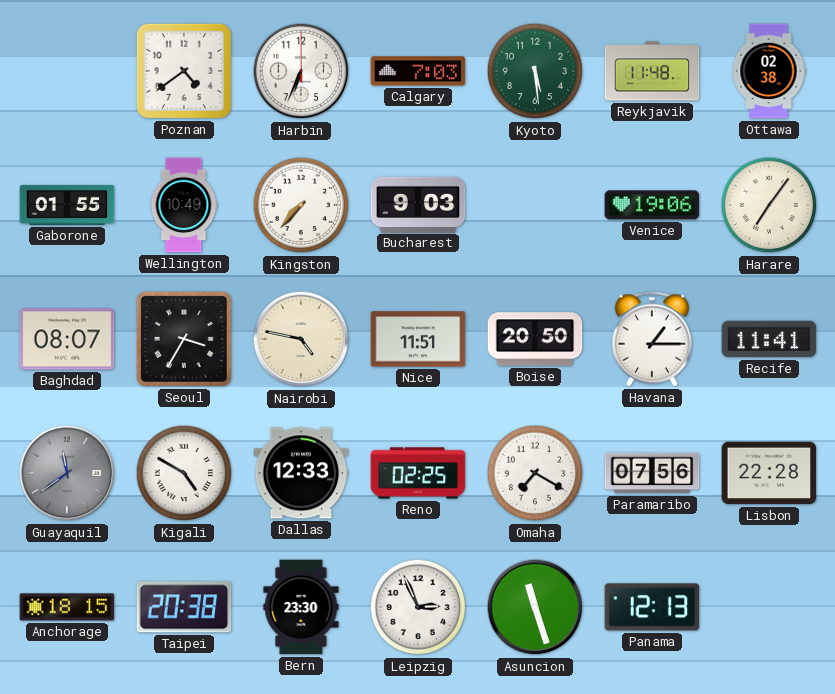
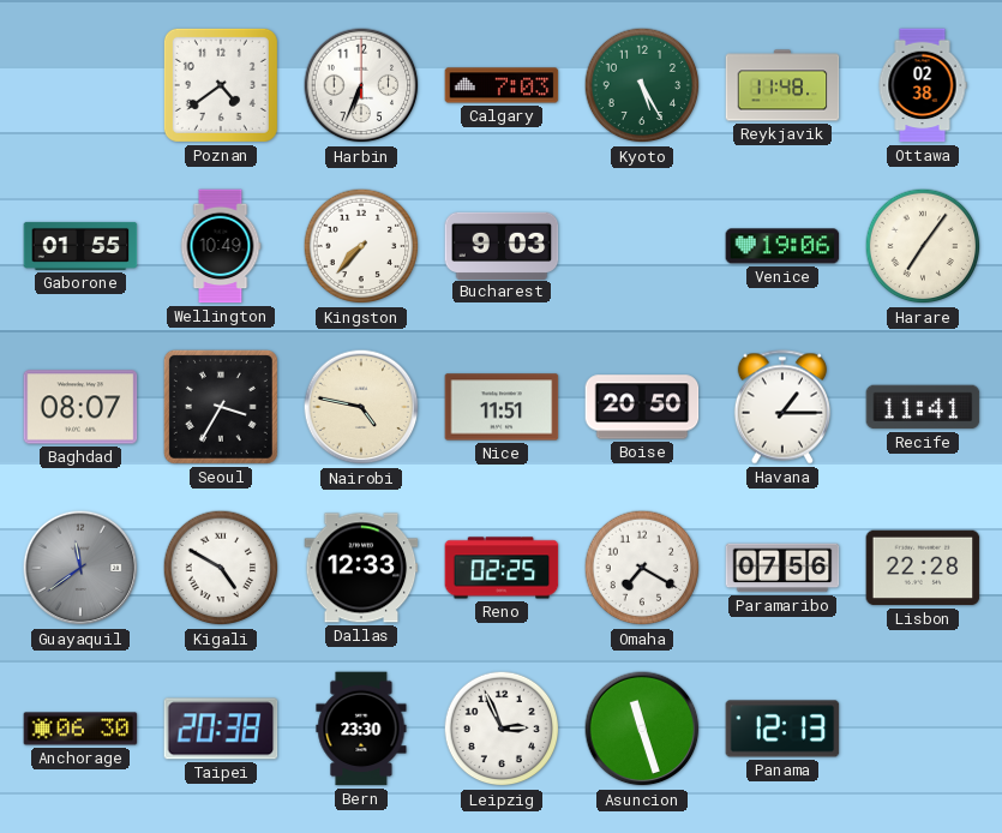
Kyoto: 5:29 -> 5:25 (642, 85)
Anchorage: 18:15 -> 06:30 (80, 729)
